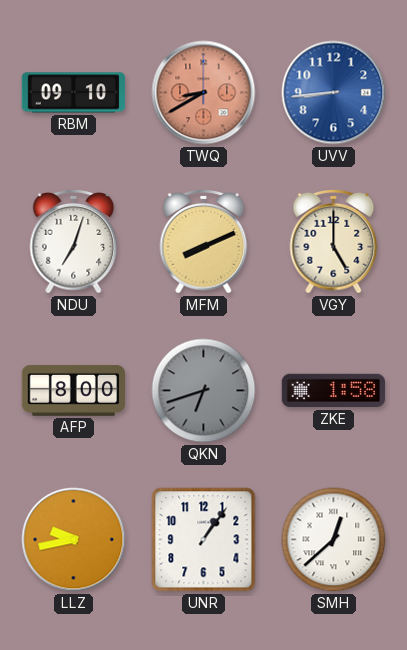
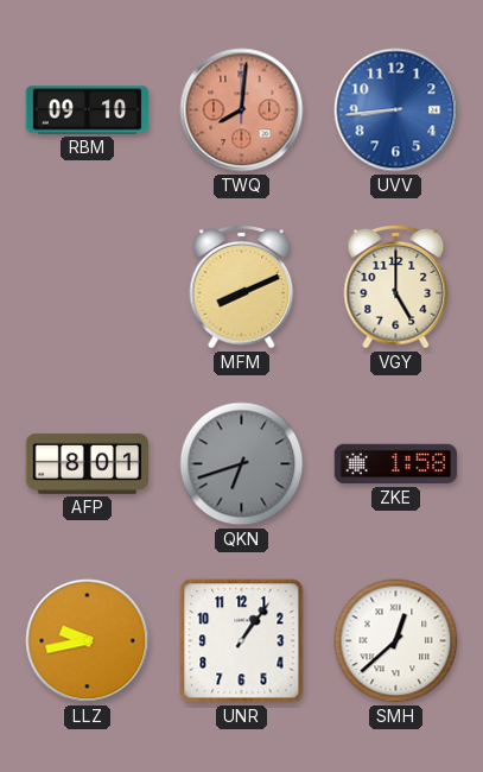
TWQ: 8:40 -> 8:01 (242, 110)
NDU: 7:03 -> none (74, 242)
AFP: 8:00 -> 8:01 (88, 463)
